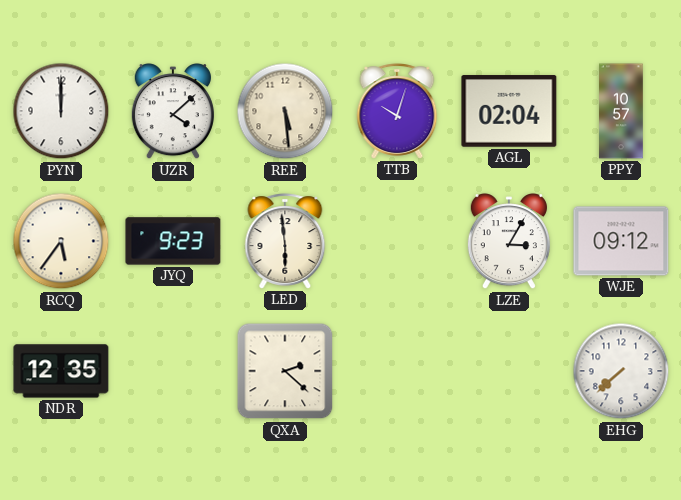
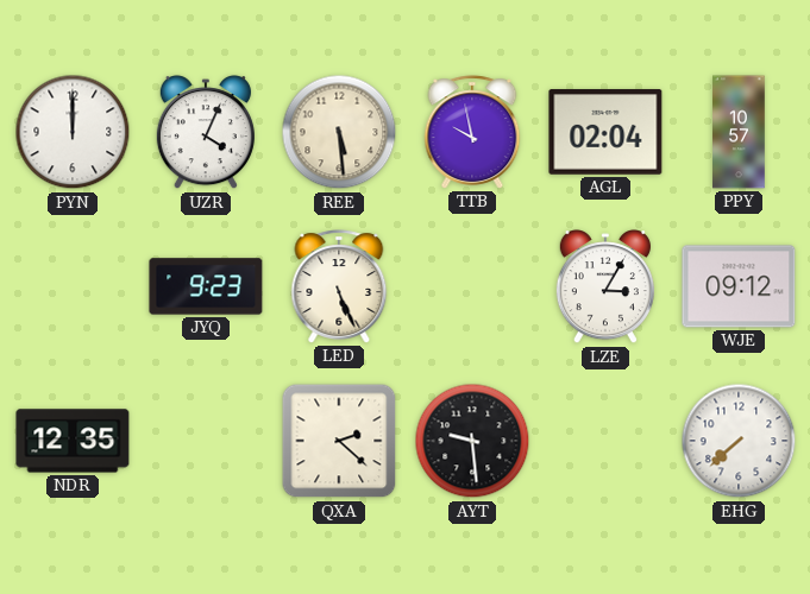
UZR: 4:08 -> 4:04 (206, 133)
TTB: 10:03 -> 9:58 (472, 132)
RCQ: 5:36 -> none (61, 241)
LED: 5:59 -> 5:26 (339, 286)
AYT: none -> 9:29 (472, 441)
